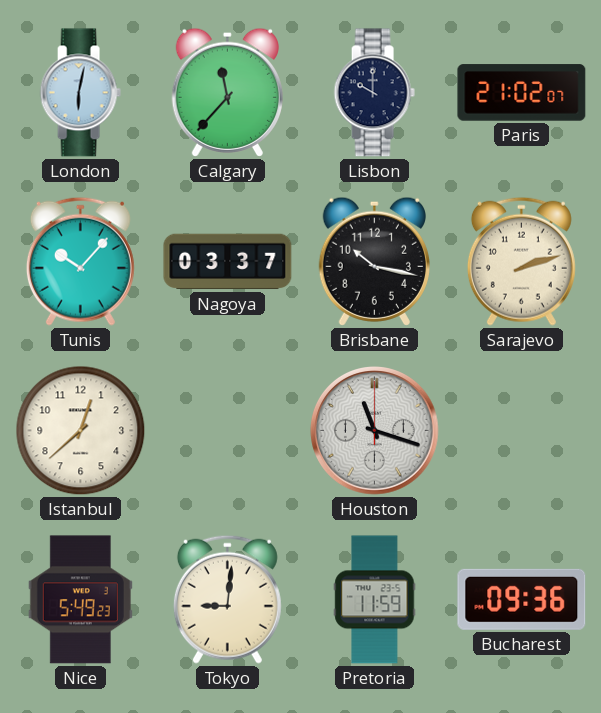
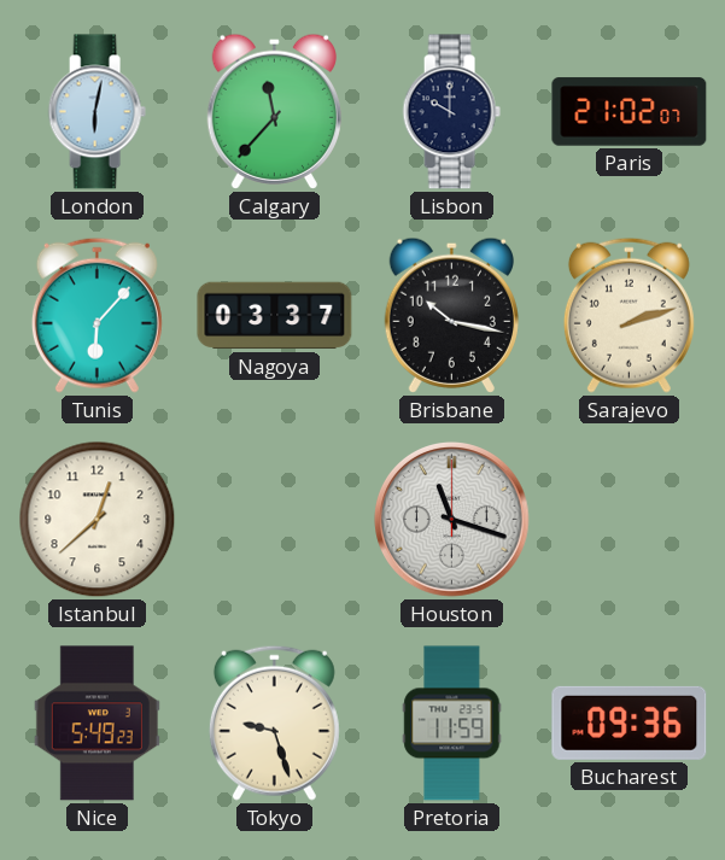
Tunis: 10:07 -> 6:07 (97, 315)
Tokyo: 9:01 -> 9:27 (274, 722)
